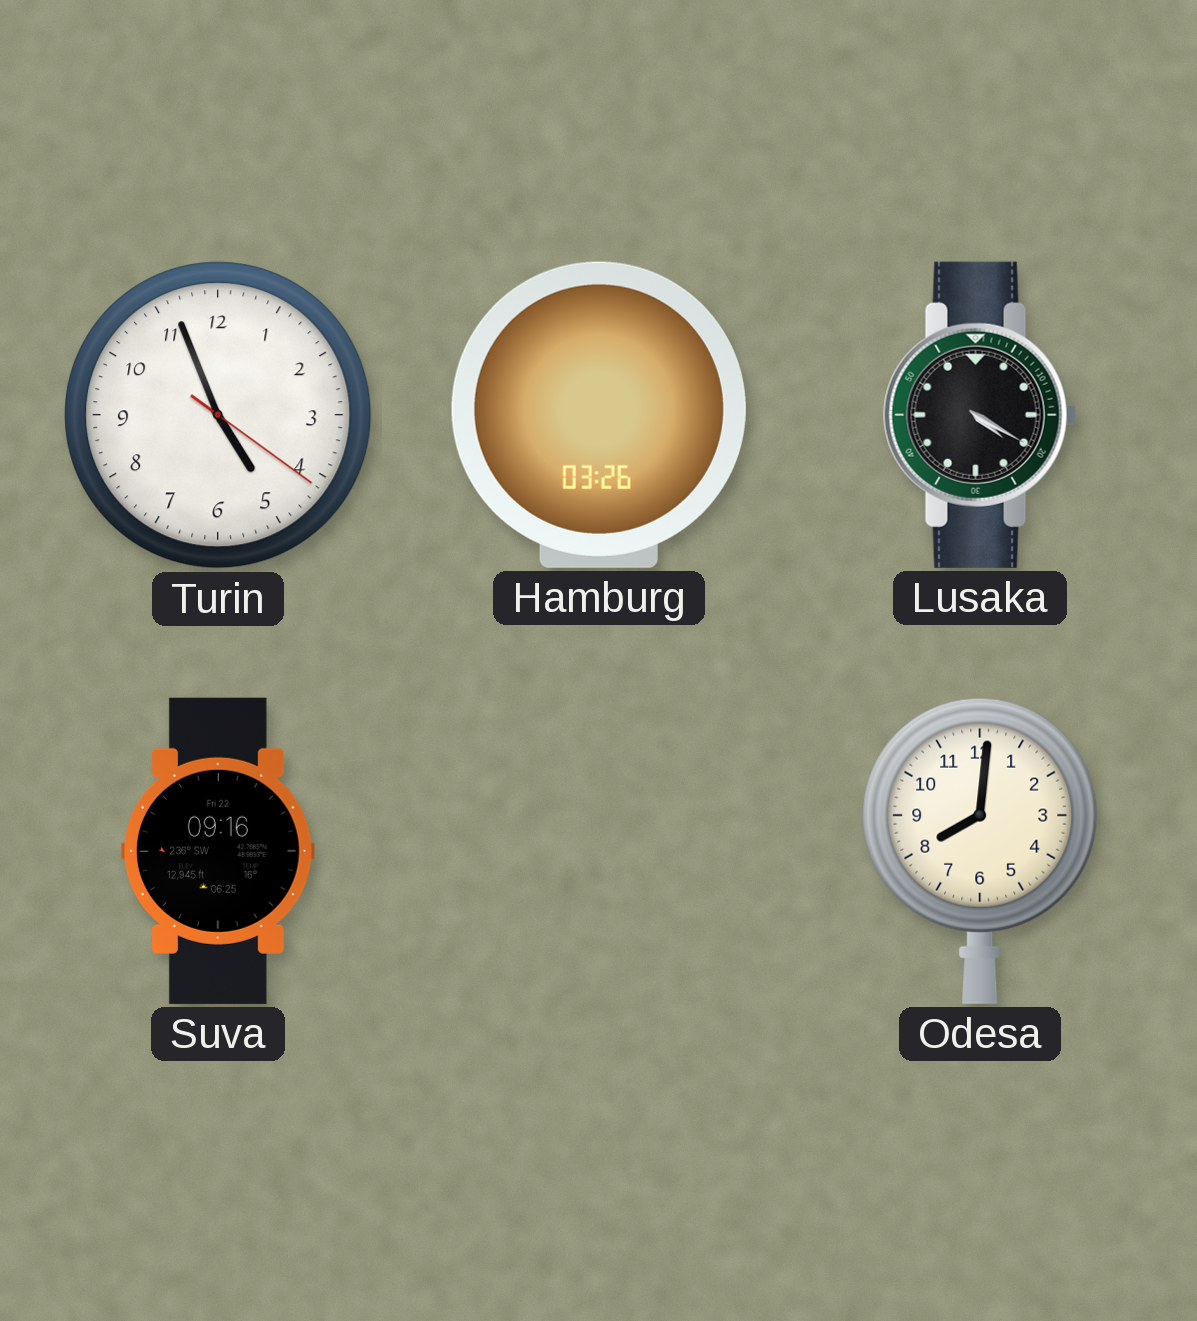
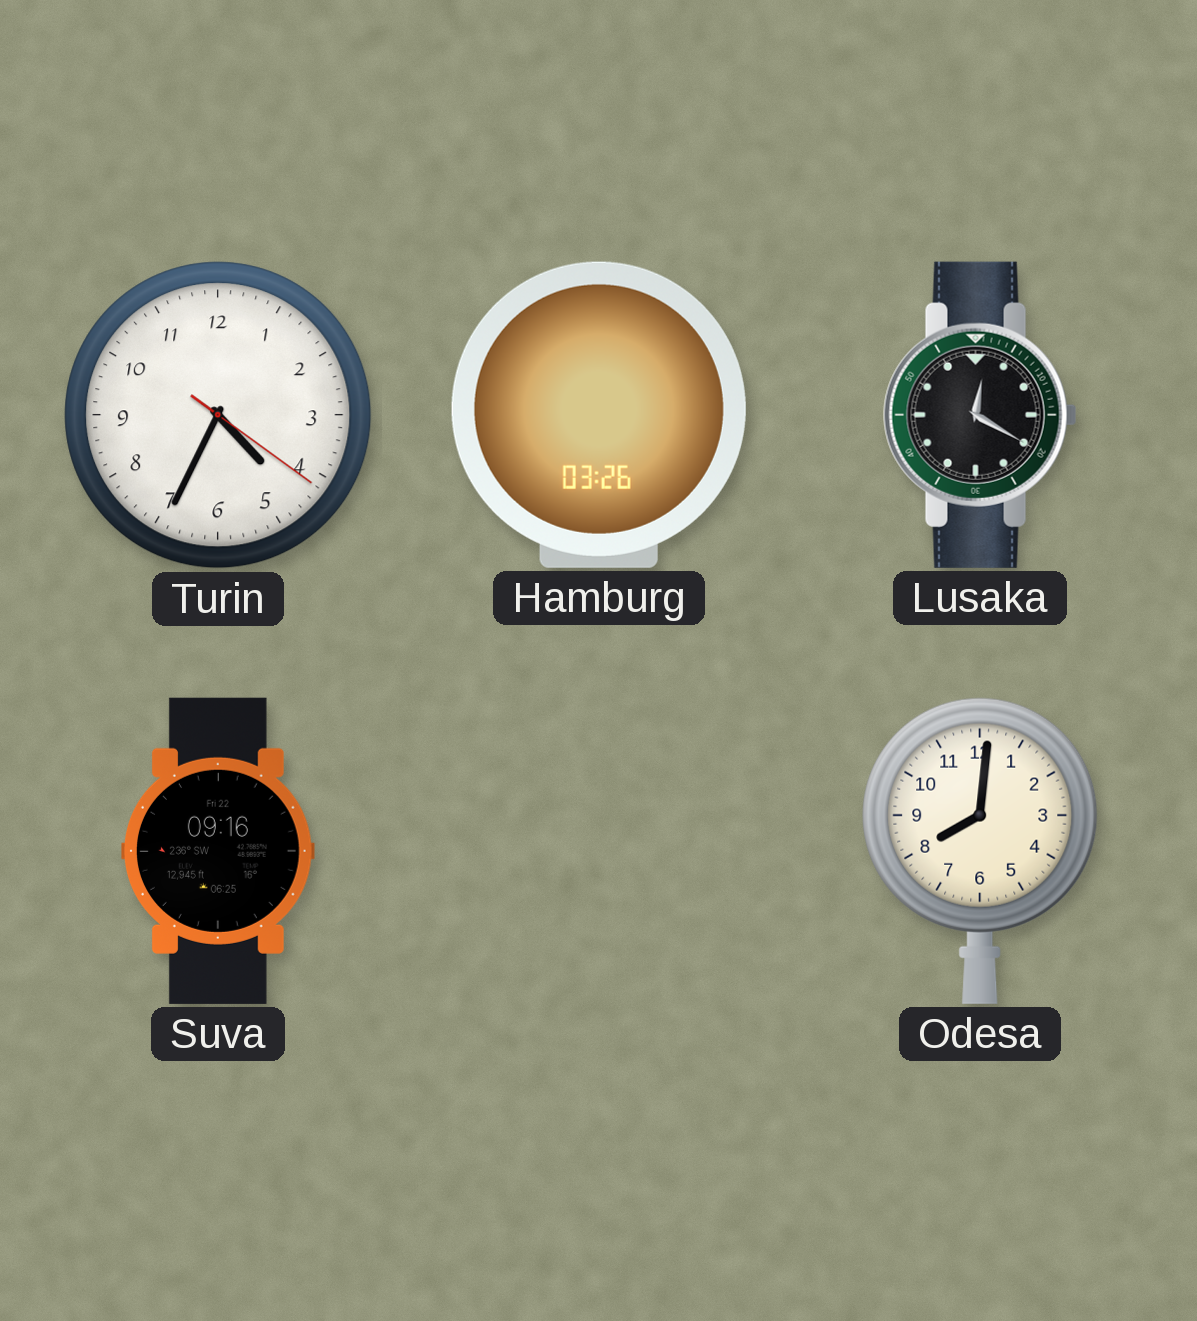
Turin: 4:56 -> 4:34 (218, 415)
Lusaka: 4:20 -> 12:20 (980, 415)
